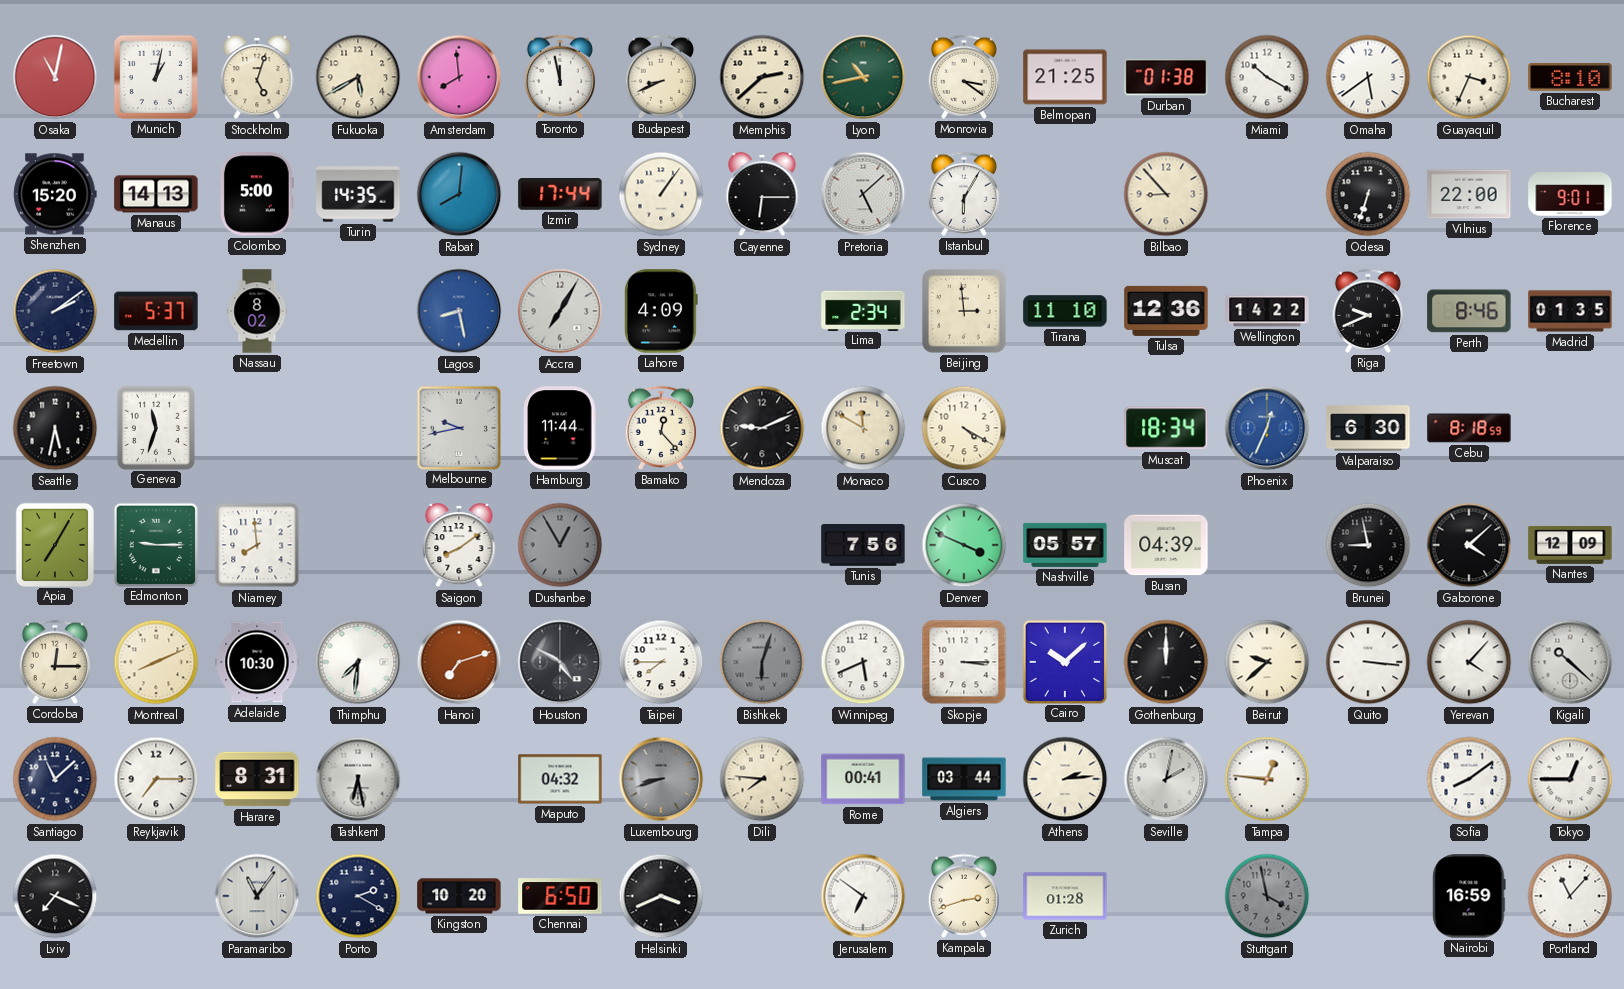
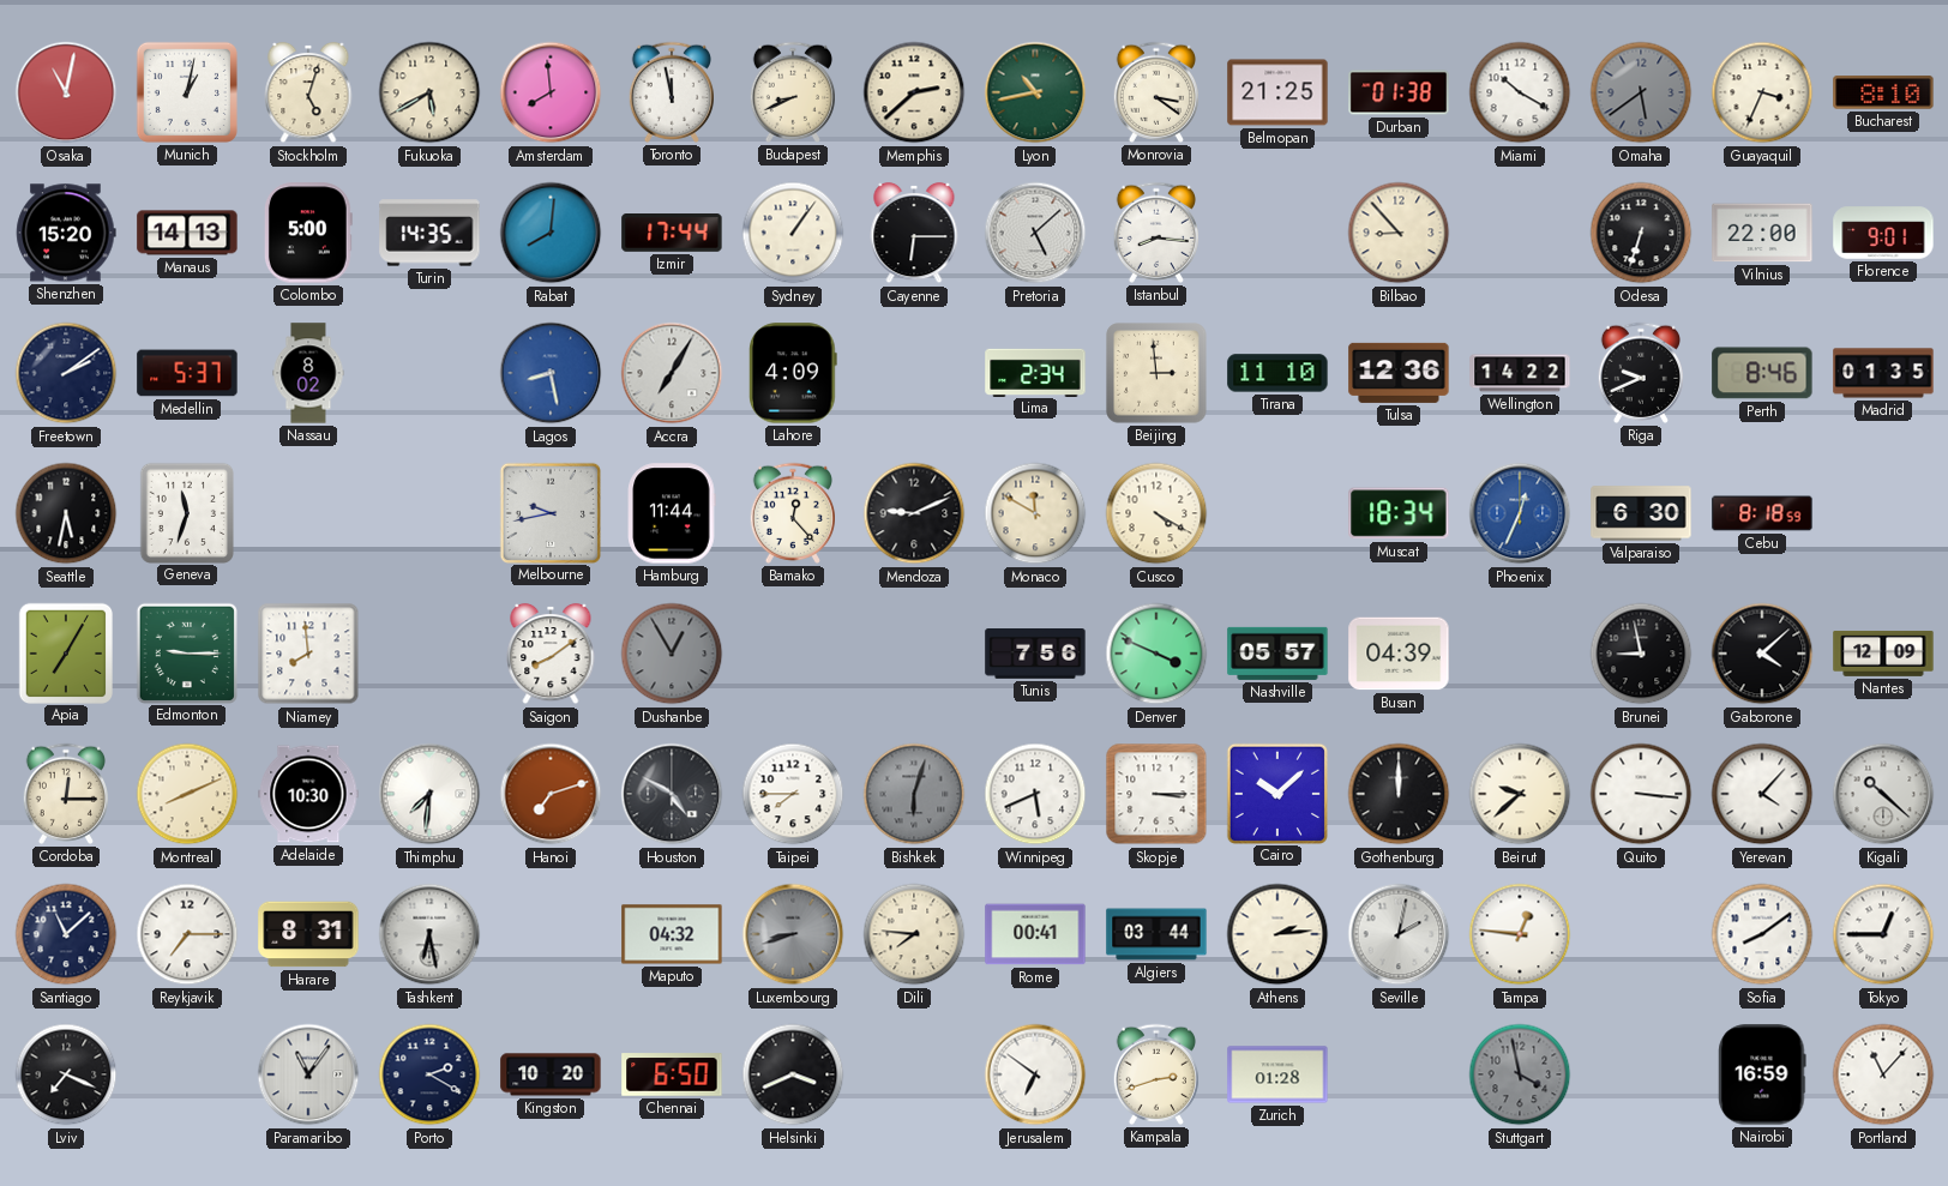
Omaha dial: white -> grey (1641, 92)
Istanbul: 6:05 -> 8:16 (1155, 233)
